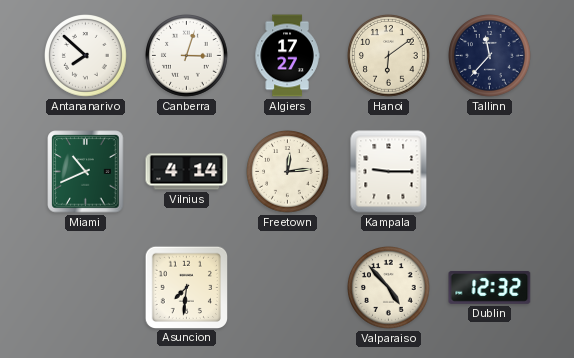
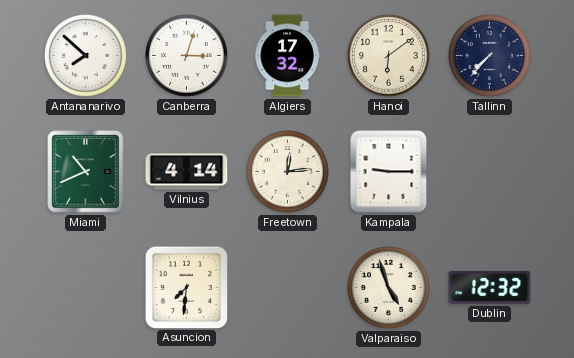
Algiers: 17:27 -> 17:32 (287, 56)
Tallinn: 11:37 -> 7:37 (490, 56)
Valparaiso: 4:53 -> 4:57 (389, 288)
